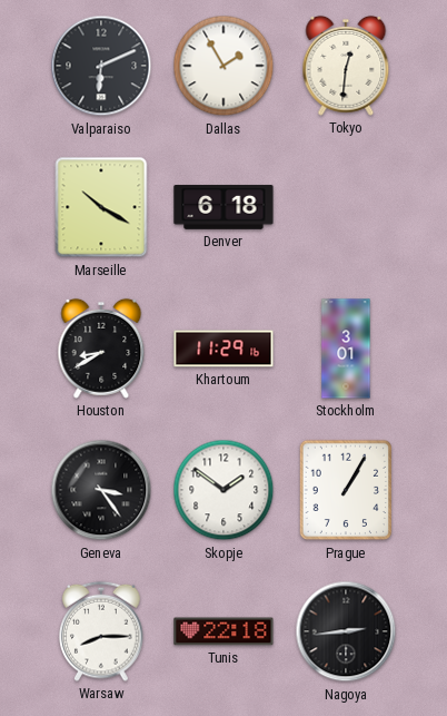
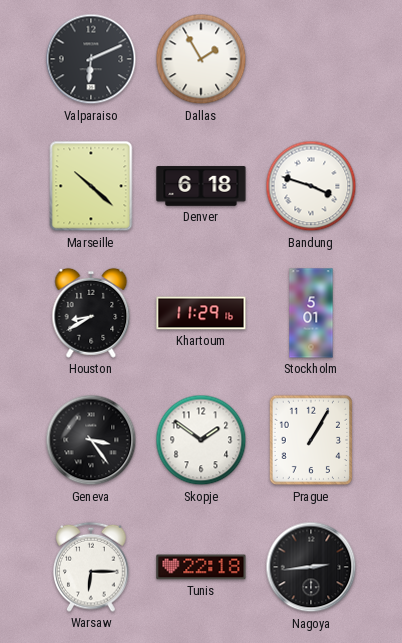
Tokyo: 12:31 -> none (346, 66)
Marseille: 10:20 -> 10:22 (91, 186)
Bandung: none -> 3:48 (311, 186)
Stockholm: 3:01 -> 5:01 (311, 313)
Warsaw: 8:15 -> 6:15 (91, 567)
